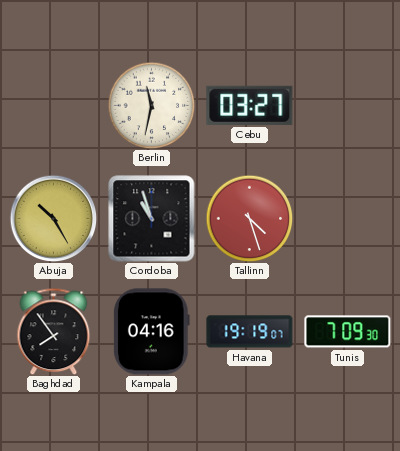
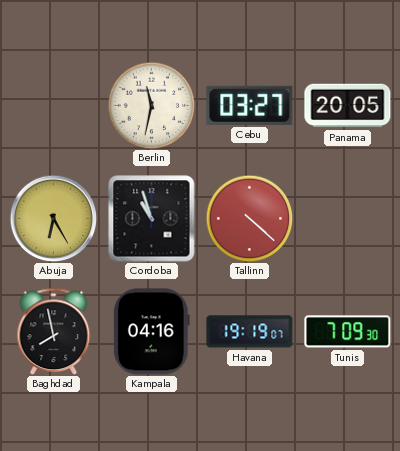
Panama: none -> 20:05 (348, 106)
Abuja: 10:25 -> 6:25 (53, 218)
Tallinn: 4:27 -> 4:22 (249, 218)
Baghdad: 7:54 -> 7:58 (54, 331)
